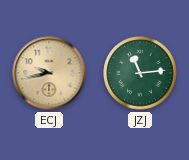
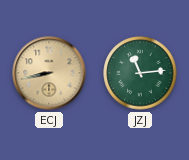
ECJ: 9:43 -> 8:43 (49, 73)
